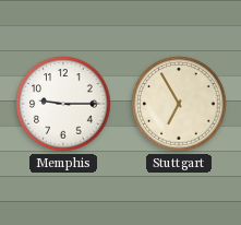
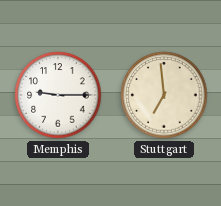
Stuttgart: 6:55 -> 6:59 (164, 95)
